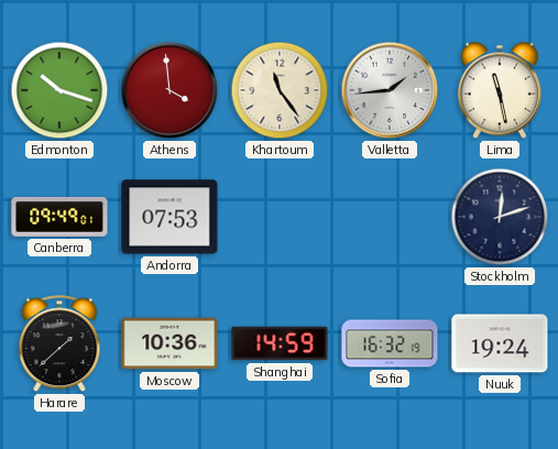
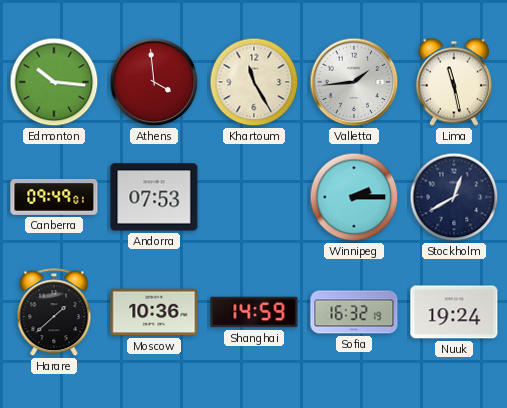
Edmonton: 10:18 -> 10:16 (54, 82)
Khartoum: 11:24 -> 11:25 (254, 82)
Winnipeg: none -> 2:15 (354, 197)
Stockholm: 12:12 -> 12:40 (454, 197)
